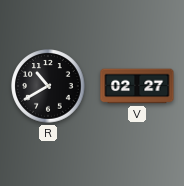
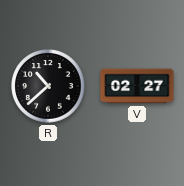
R: 10:40 -> 10:38 (48, 86)
